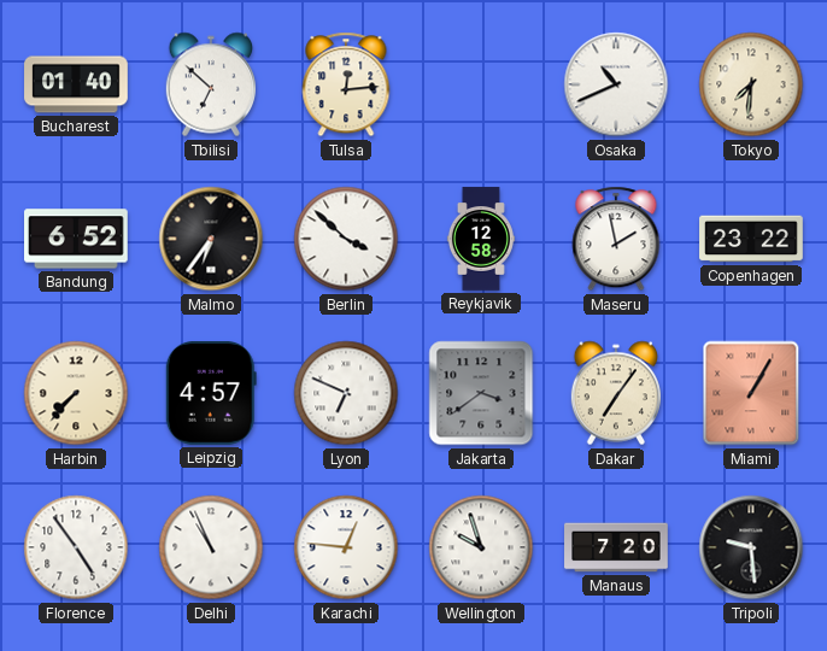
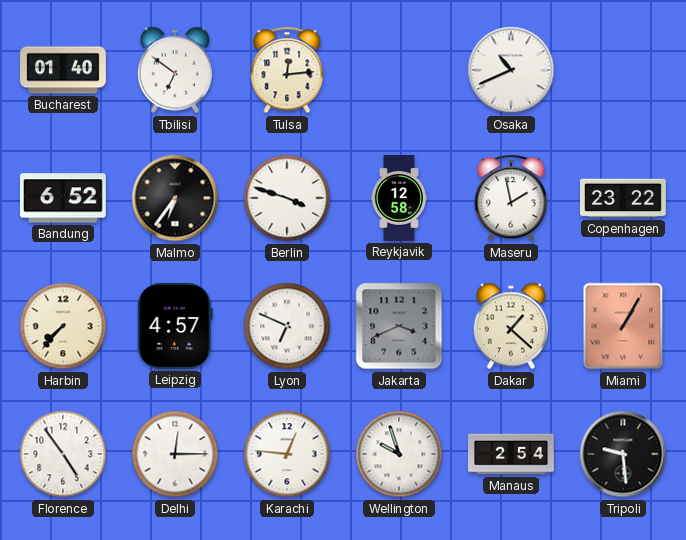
Tbilisi: 6:52 -> 6:51 (174, 70)
Tokyo: 7:31 -> none (751, 84)
Berlin: 3:52 -> 3:48 (287, 198)
Jakarta: 3:39 -> 3:41 (399, 326)
Dakar: 7:06 -> 1:22 (510, 326)
Delhi: 10:56 -> 12:15 (175, 454)
Manaus: 7:20 -> 2:54 (511, 454)
